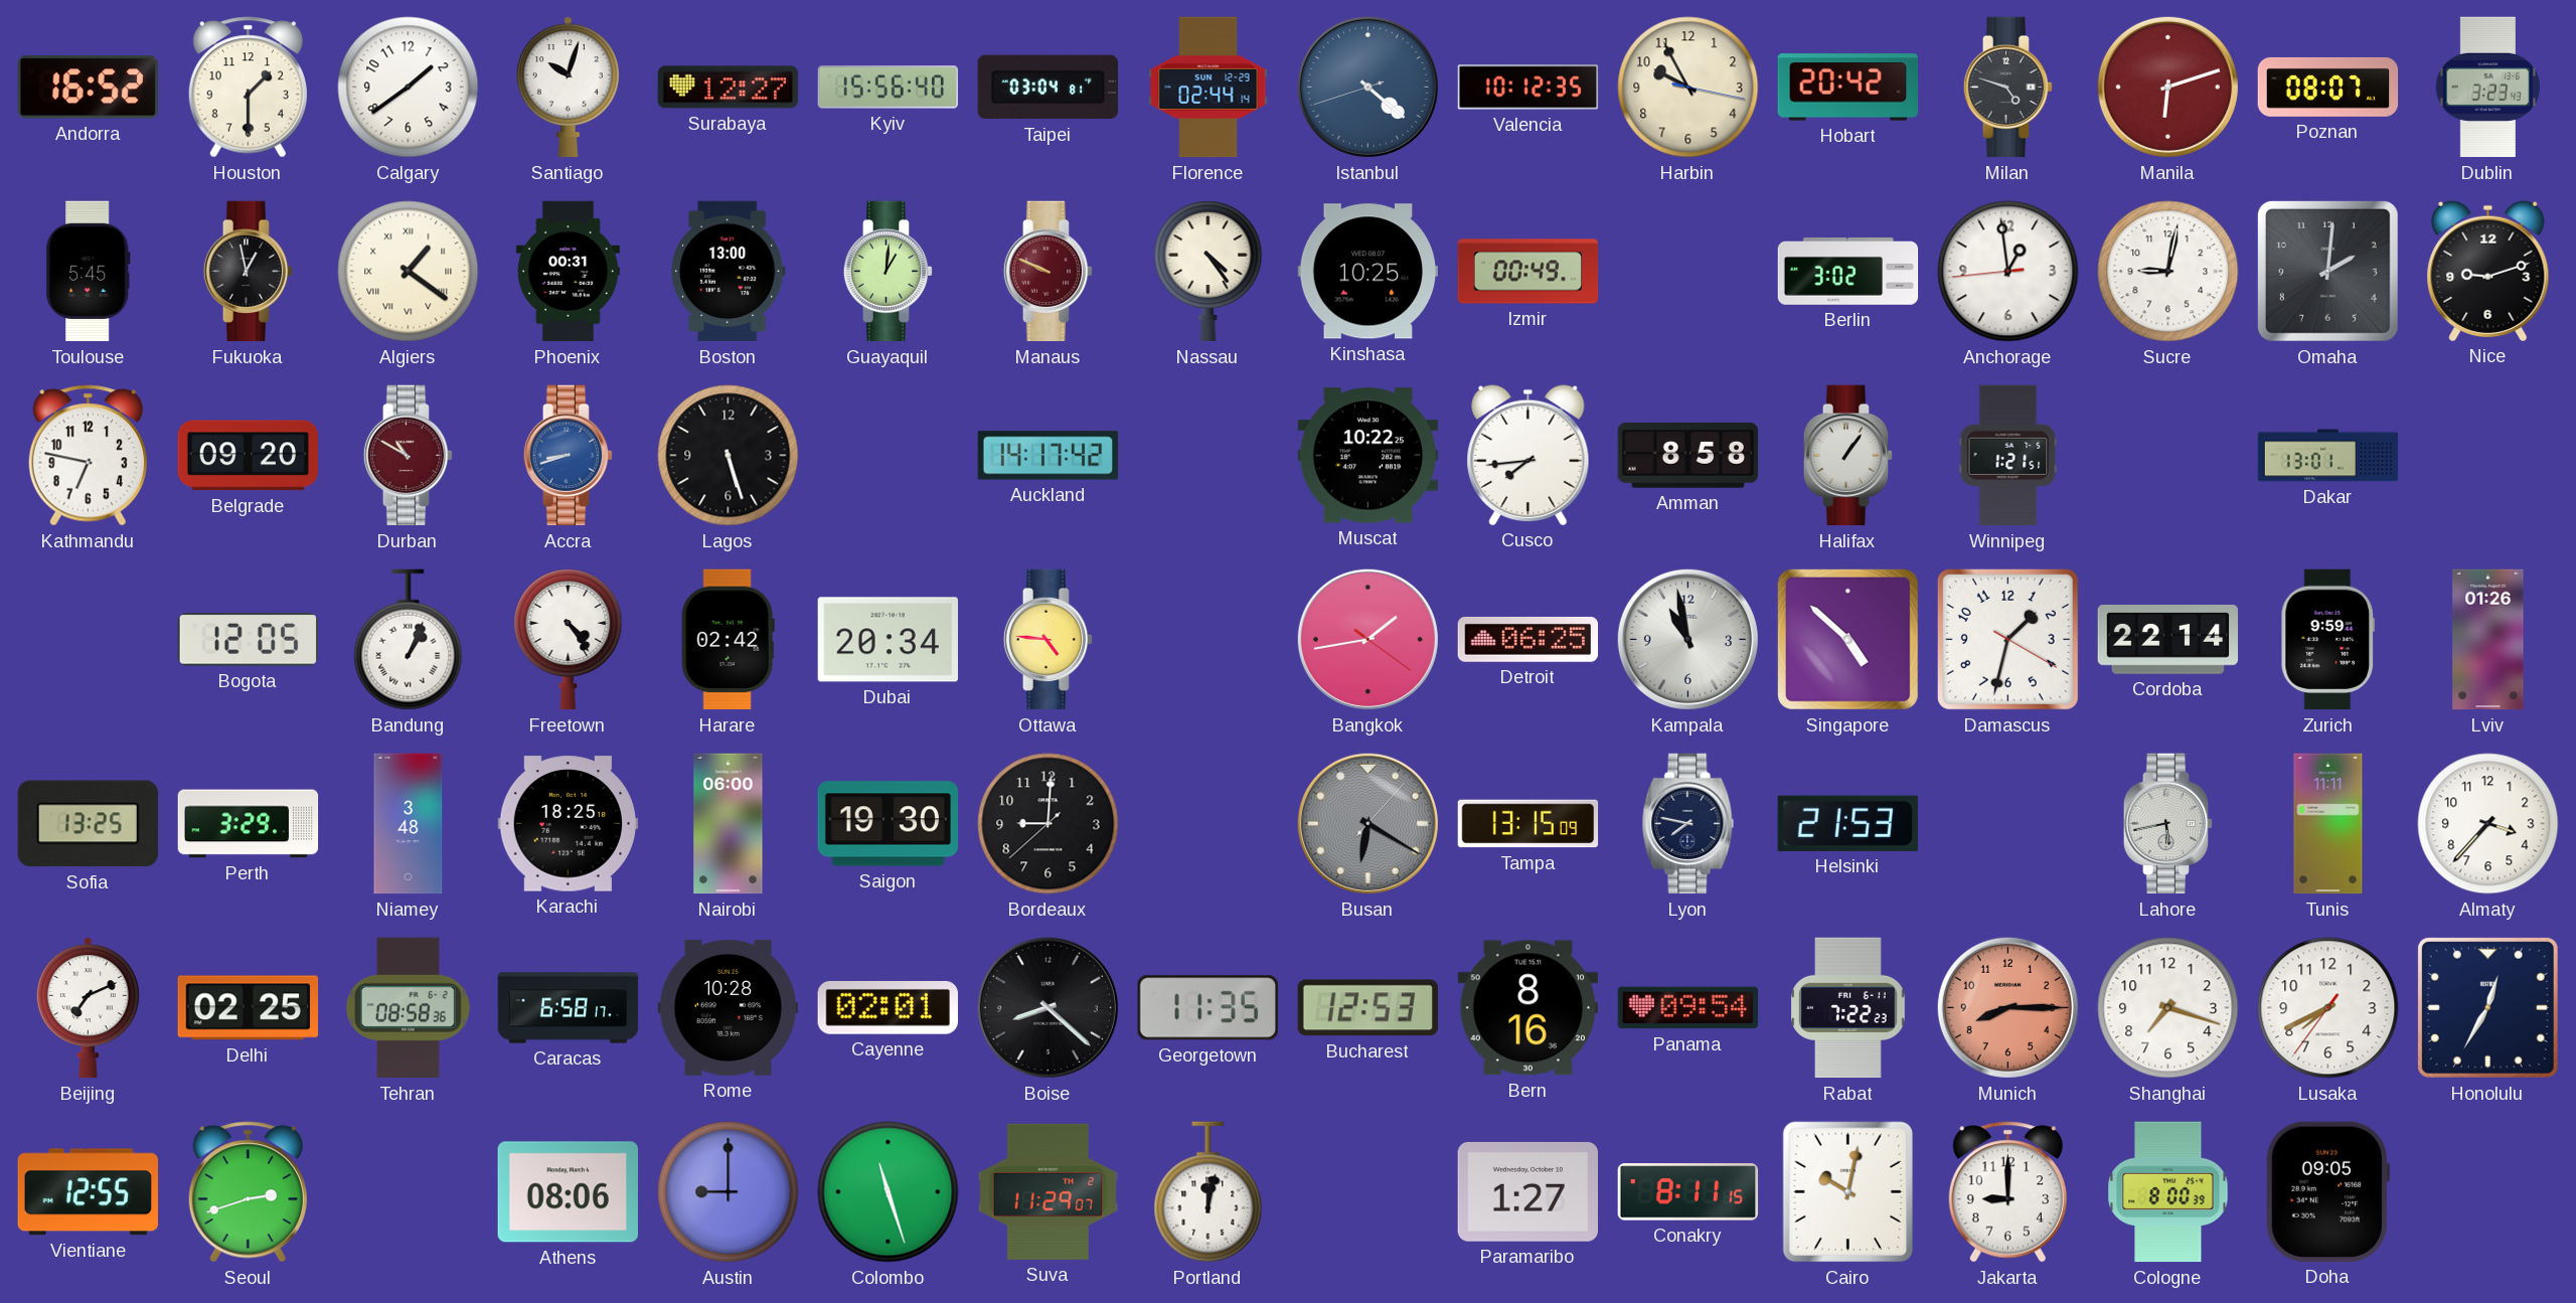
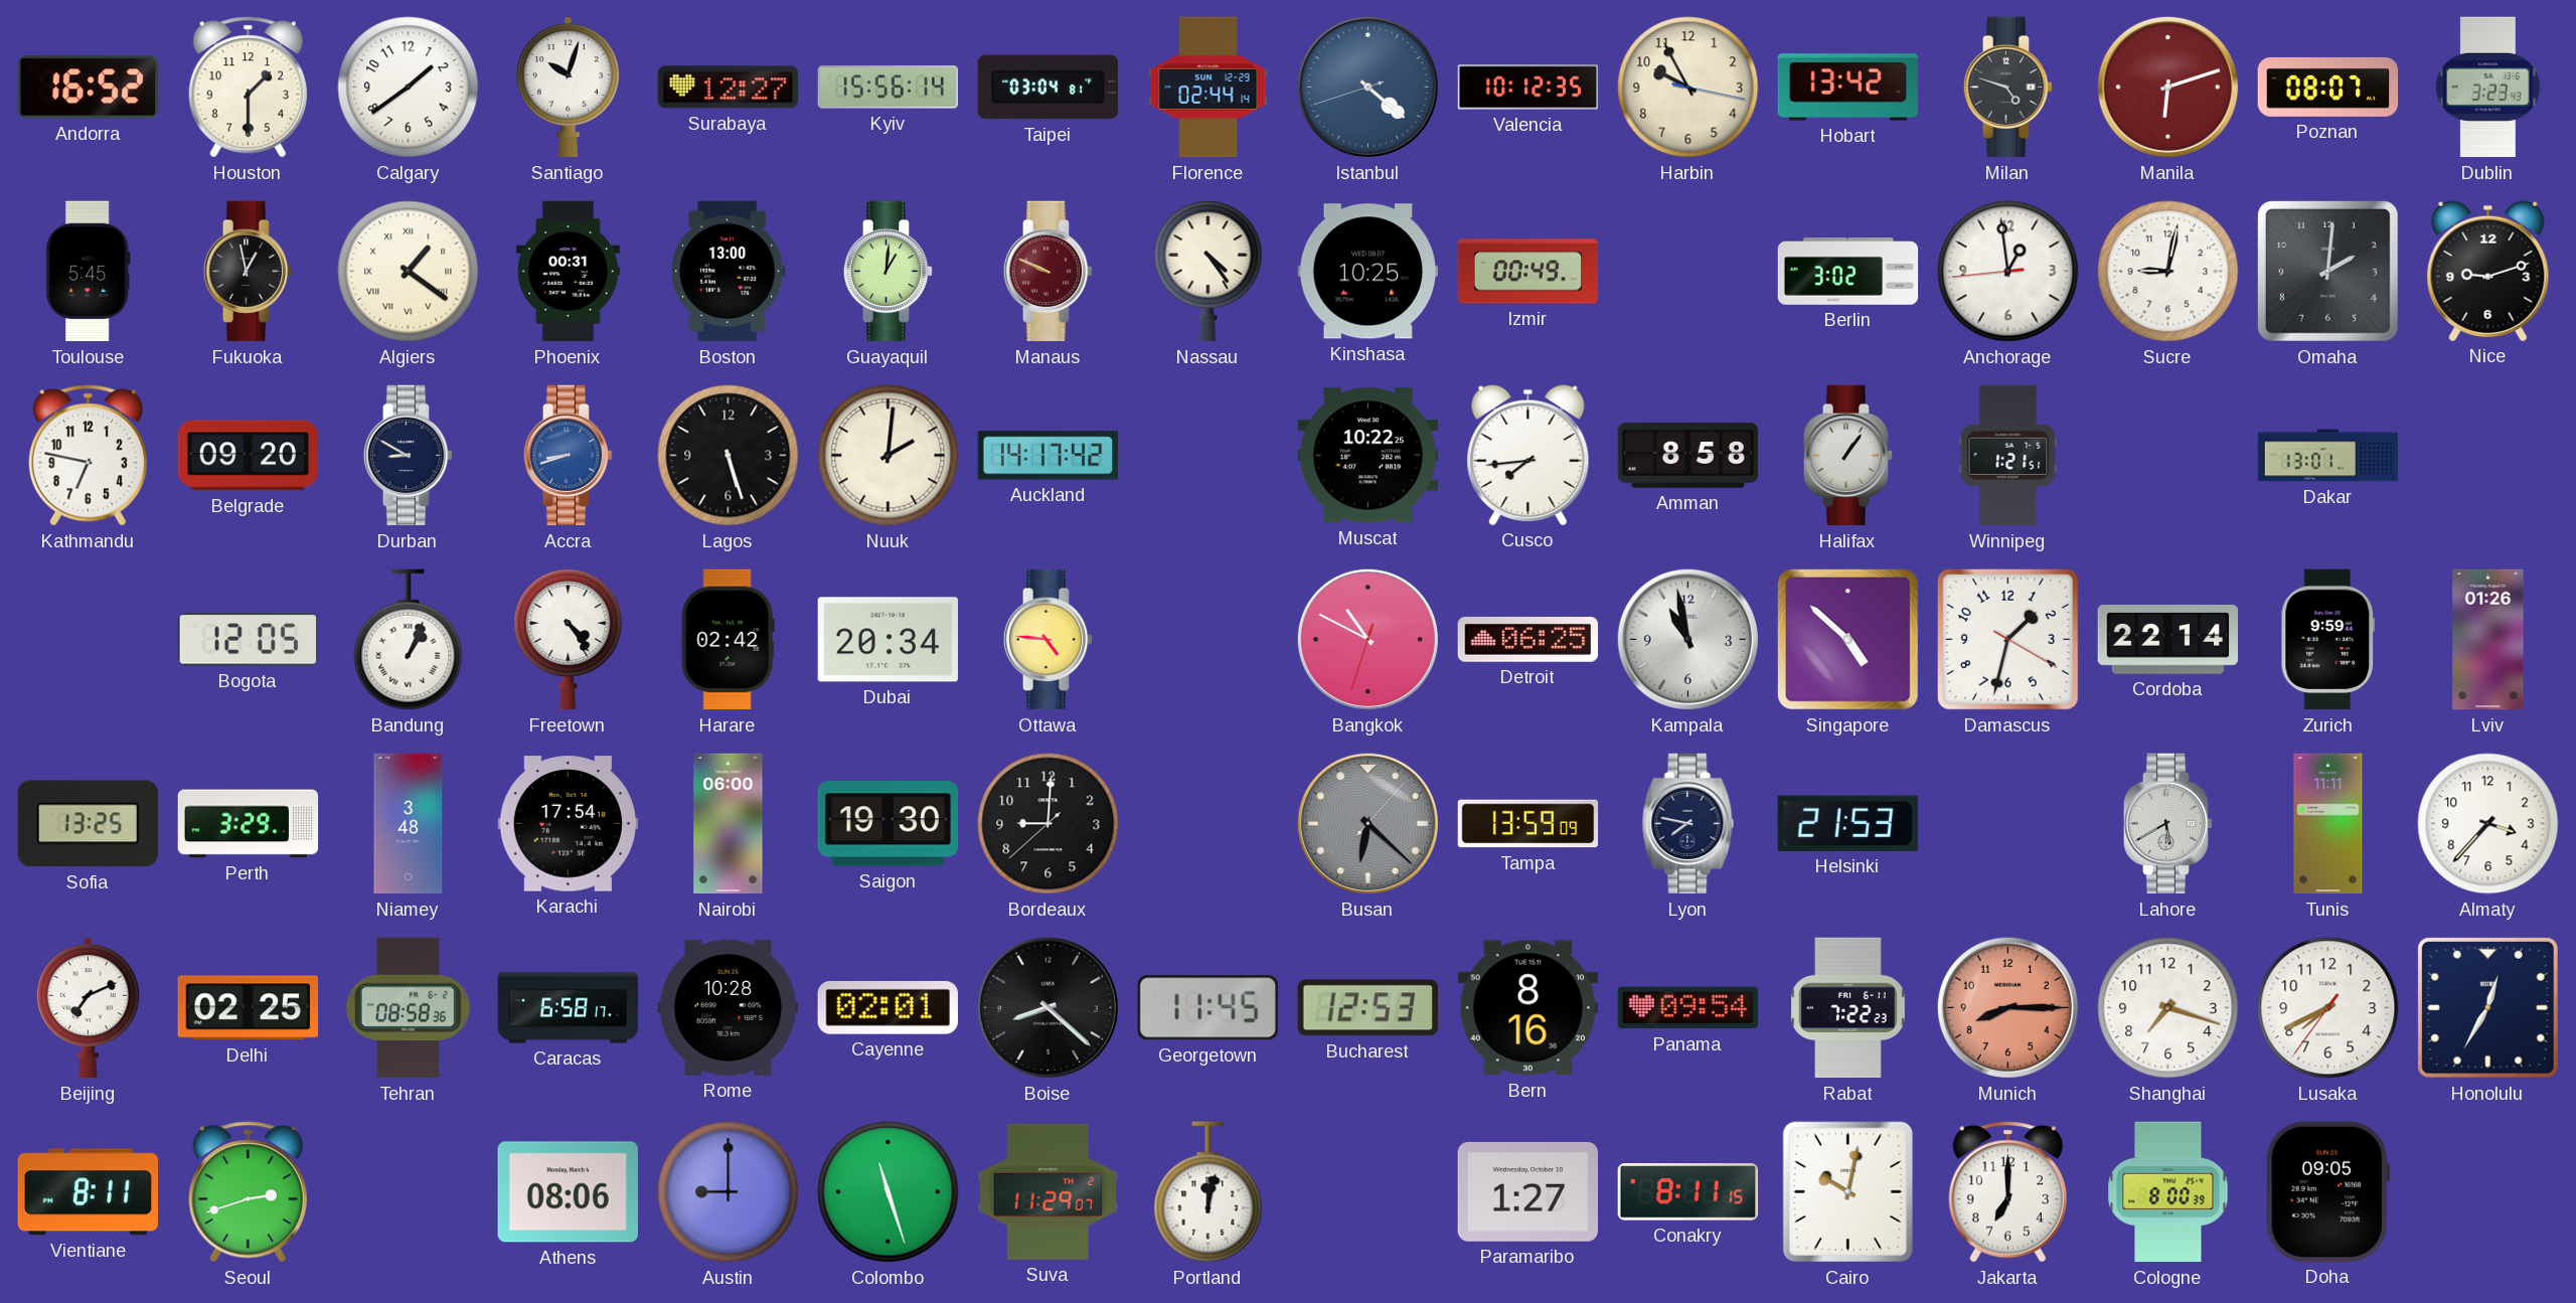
Kyiv: 15:56:40 -> 15:56:14 (889, 88)
Hobart: 20:42 -> 13:42 (1847, 88)
Durban: 10:50 -> 8:50 (409, 456)
Durban dial: burgundy -> navy (409, 456)
Nuuk: none -> 2:01 (889, 456)
Bangkok: 1:43 -> 10:49 (1367, 639)
Karachi: 18:25 -> 17:54 (569, 824)
Busan: 6:20 -> 6:22 (1367, 823)
Tampa: 13:15 -> 13:59 (1528, 824)
Lahore: 5:43 -> 5:40 (2168, 824)
Georgetown: 11:35 -> 11:45 (1207, 1008)
Vientiane: 12:55 -> 8:11 (88, 1192)
Jakarta: 9:00 -> 7:00 (2007, 1192)
